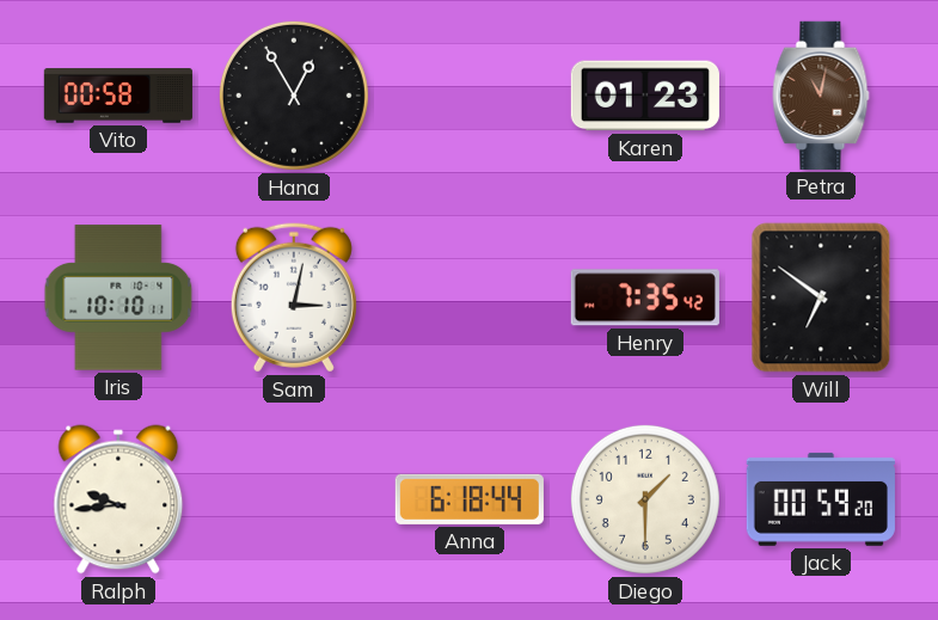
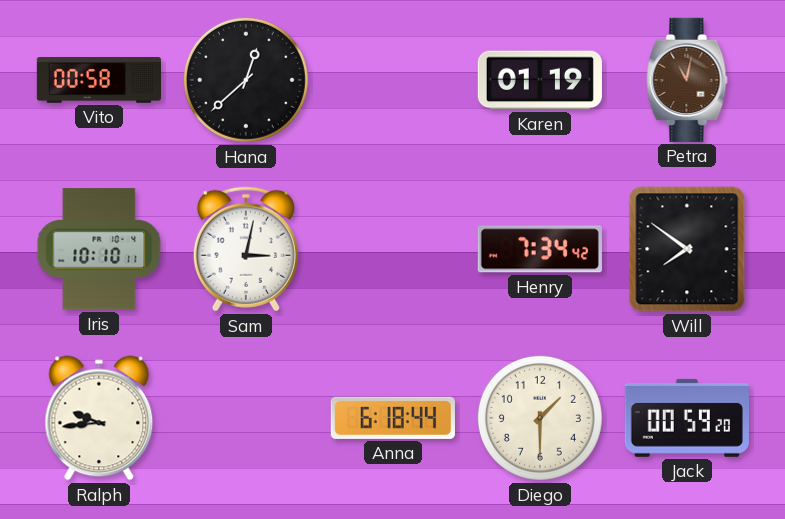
Hana: 12:55 -> 12:38 (246, 80)
Karen: 01:23 -> 01:19 (540, 80)
Henry: 7:35 -> 7:34 (540, 249)
Will: 6:51 -> 7:51 (687, 249)
